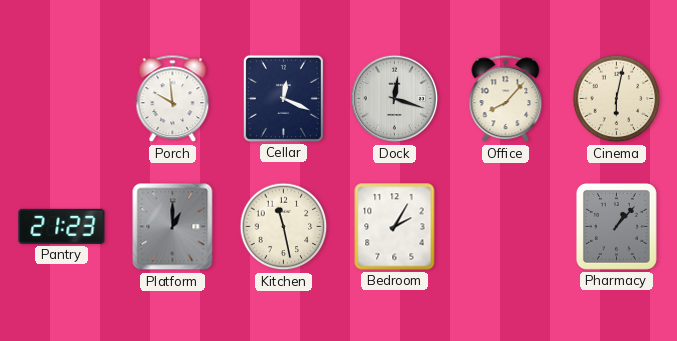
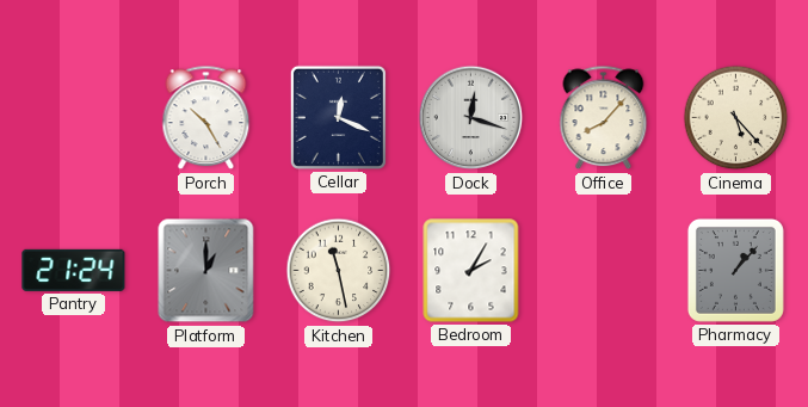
Porch: 9:59 -> 10:25 (206, 118)
Cinema: 6:02 -> 5:23 (736, 118)
Pantry: 21:23 -> 21:24 (74, 270)
